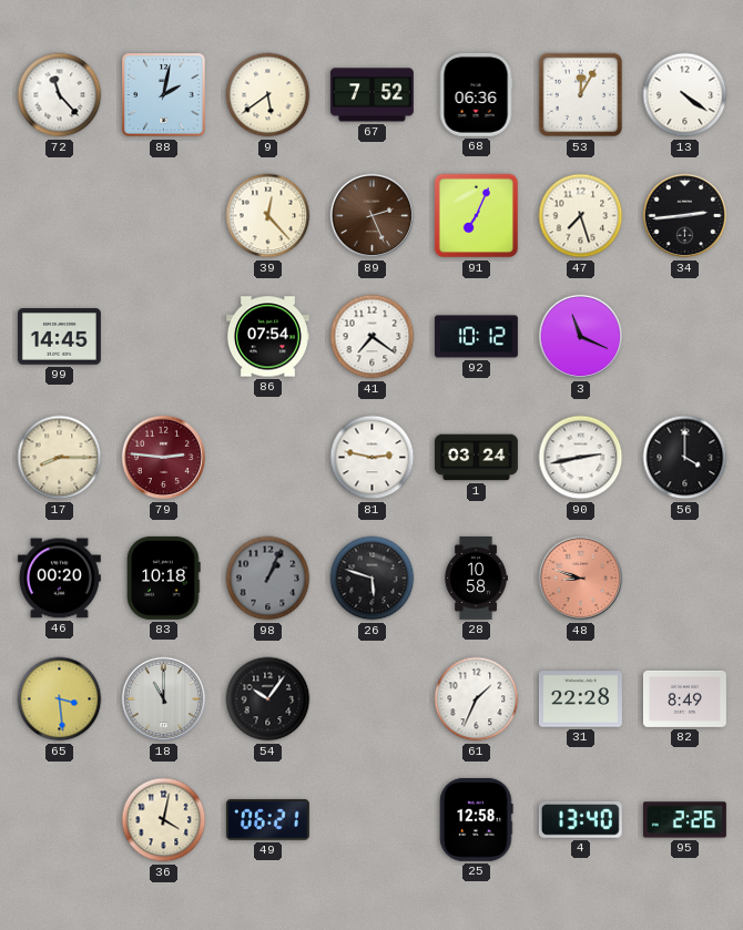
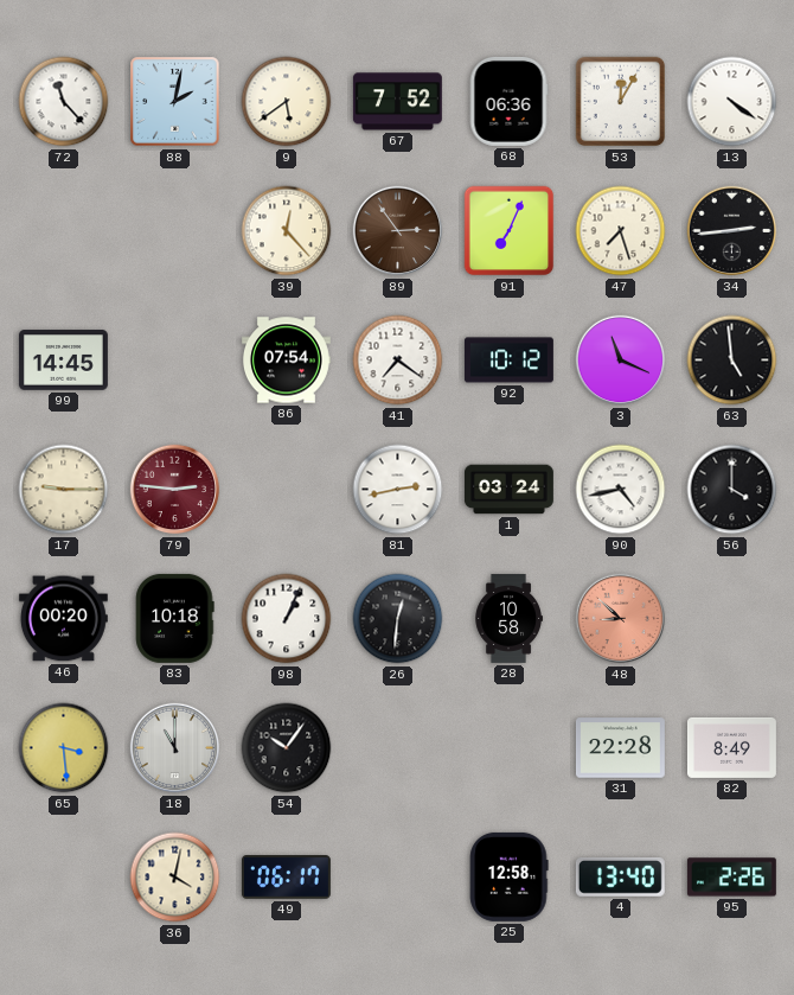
89: 2:26 -> 2:54 (398, 231)
63: none -> 4:59 (732, 361)
17: 8:15 -> 9:15 (64, 490)
81: 2:47 -> 2:43 (398, 490)
90: 2:43 -> 4:43 (621, 490)
98 dial: grey -> white (287, 619)
26: 5:48 -> 12:31 (398, 619)
48: 8:48 -> 8:52 (621, 619)
61: 1:34 -> none (477, 699)
49: 06:21 -> 06:17 (286, 878)
